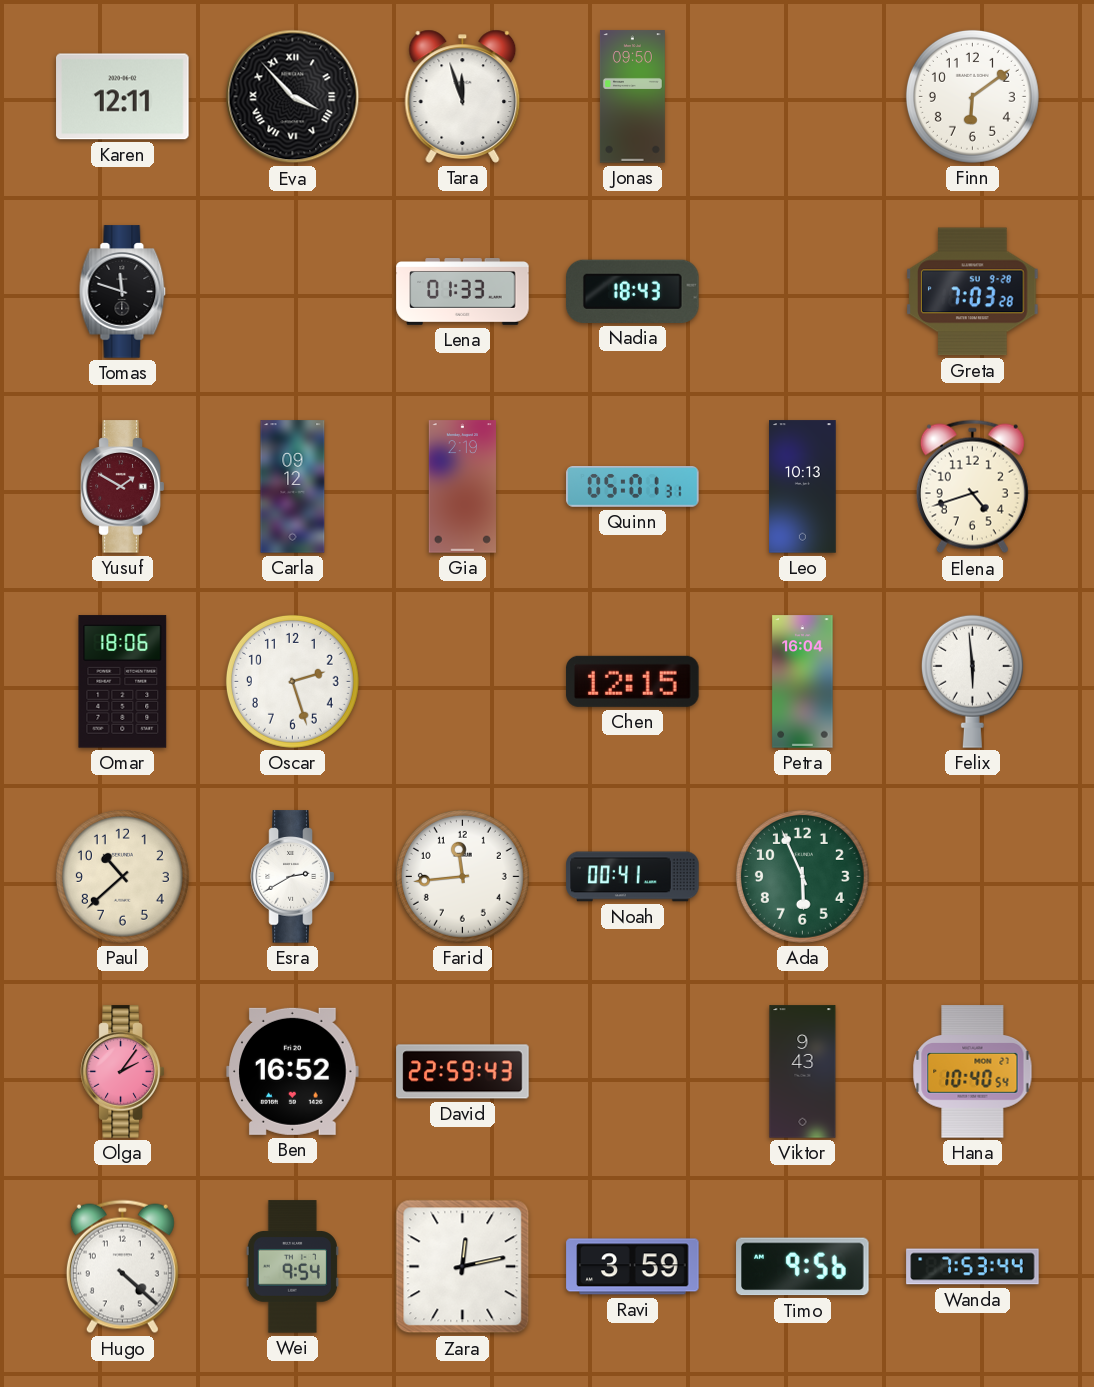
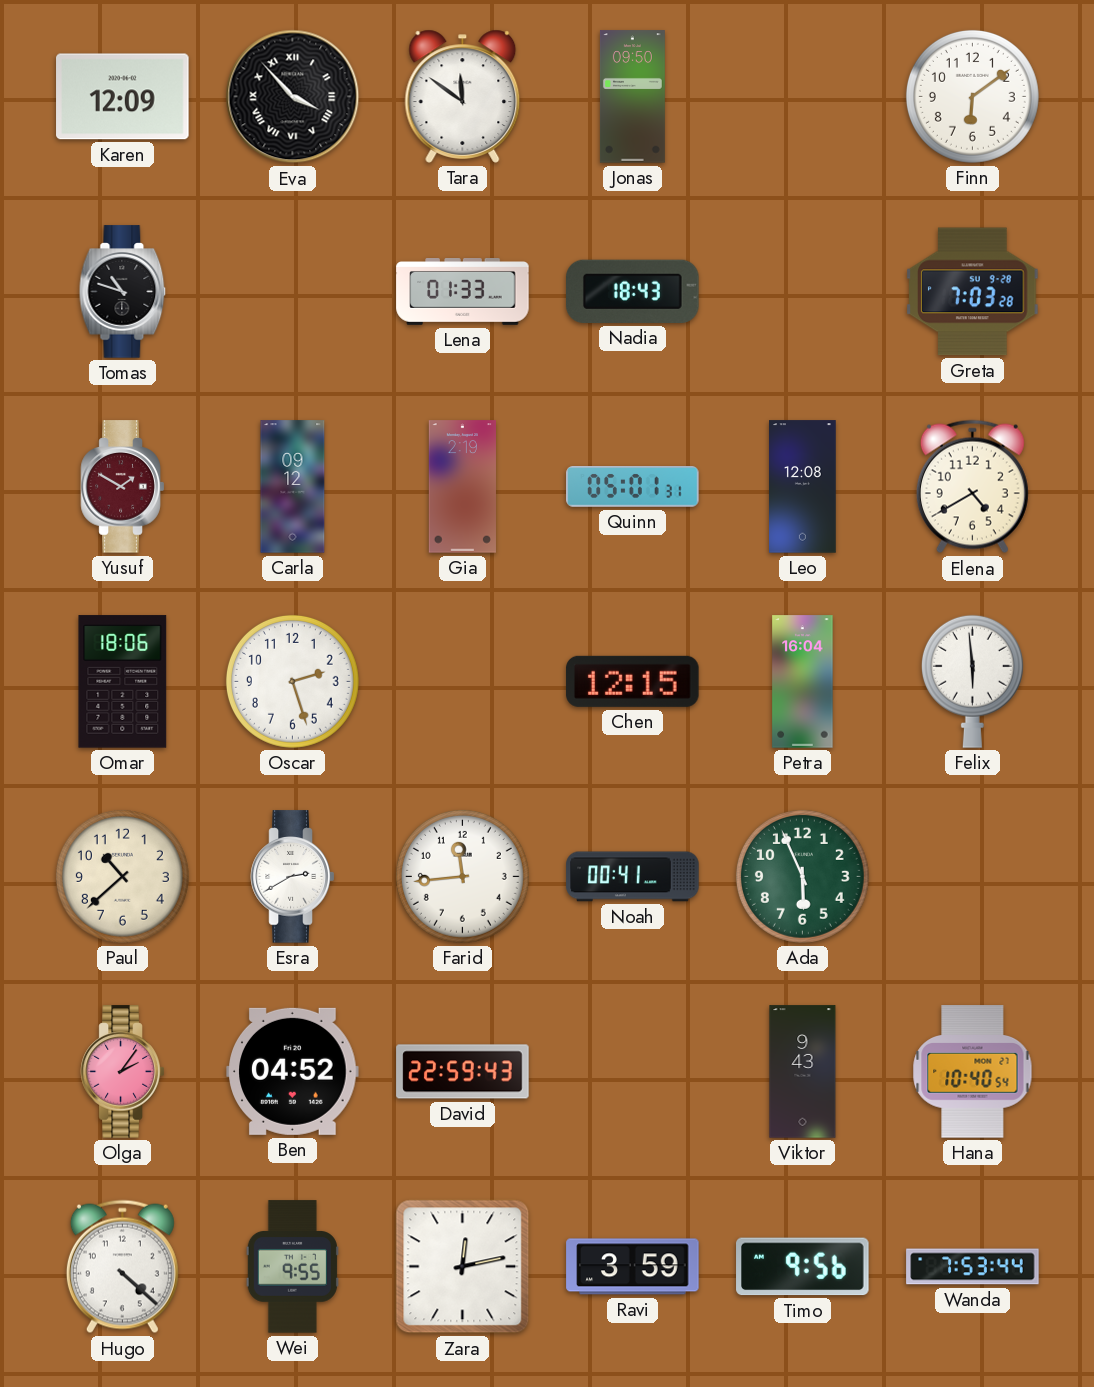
Karen: 12:11 -> 12:09 (123, 97)
Tara: 11:57 -> 11:51 (463, 96)
Tomas: 11:48 -> 10:48 (123, 292)
Leo: 10:13 -> 12:08 (803, 487)
Elena: 4:42 -> 4:40 (972, 487)
Ben: 16:52 -> 04:52 (293, 1071)
Wei: 9:54 -> 9:55 (292, 1267)
